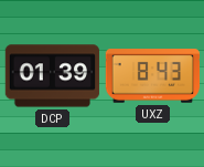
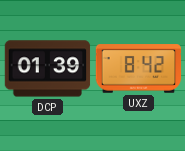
UXZ: 8:43 -> 8:42 (138, 69)
